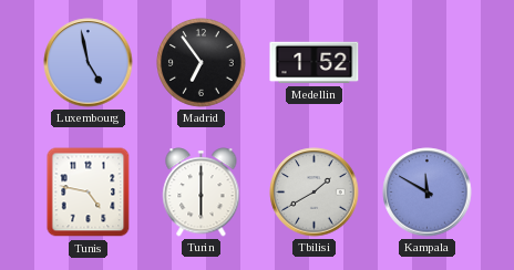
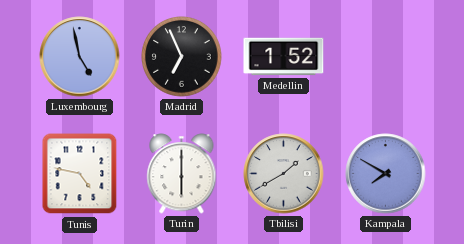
Madrid: 6:54 -> 6:56 (182, 57)
Kampala: 11:50 -> 7:50 (386, 174)
